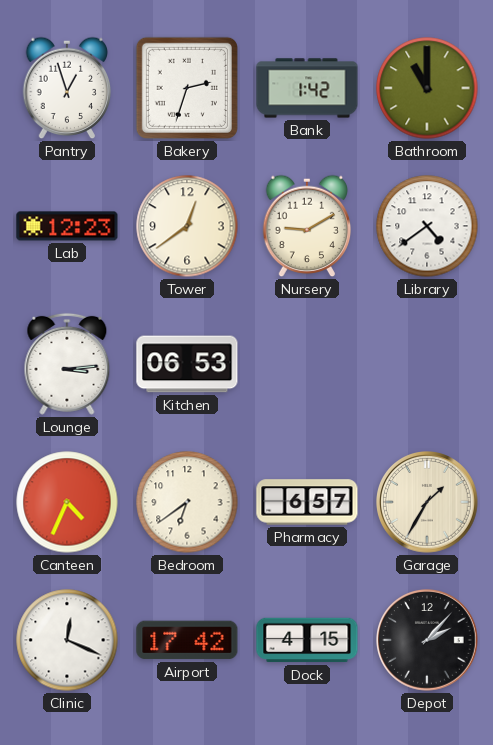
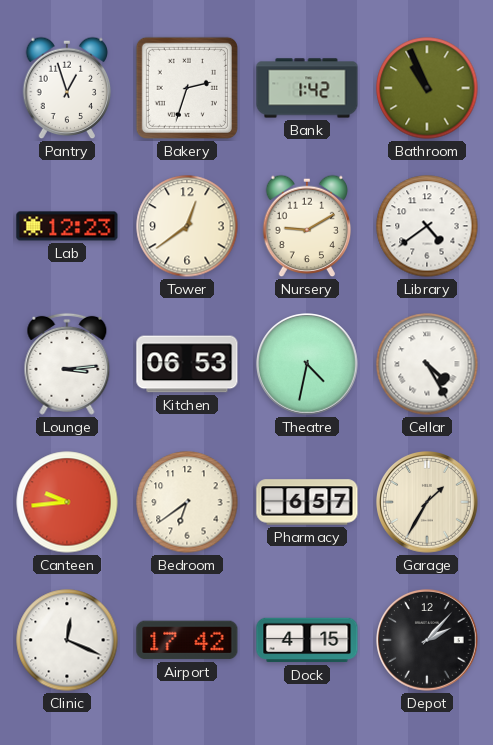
Bathroom: 11:00 -> 10:56 (427, 88)
Theatre: none -> 4:32 (308, 365)
Cellar: none -> 4:25 (427, 364)
Canteen: 4:34 -> 9:44 (67, 502)
